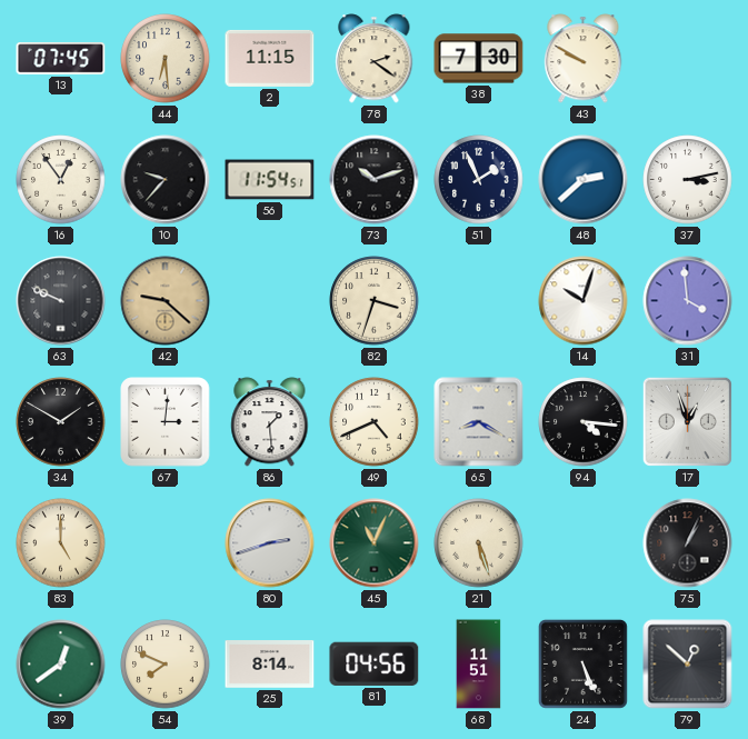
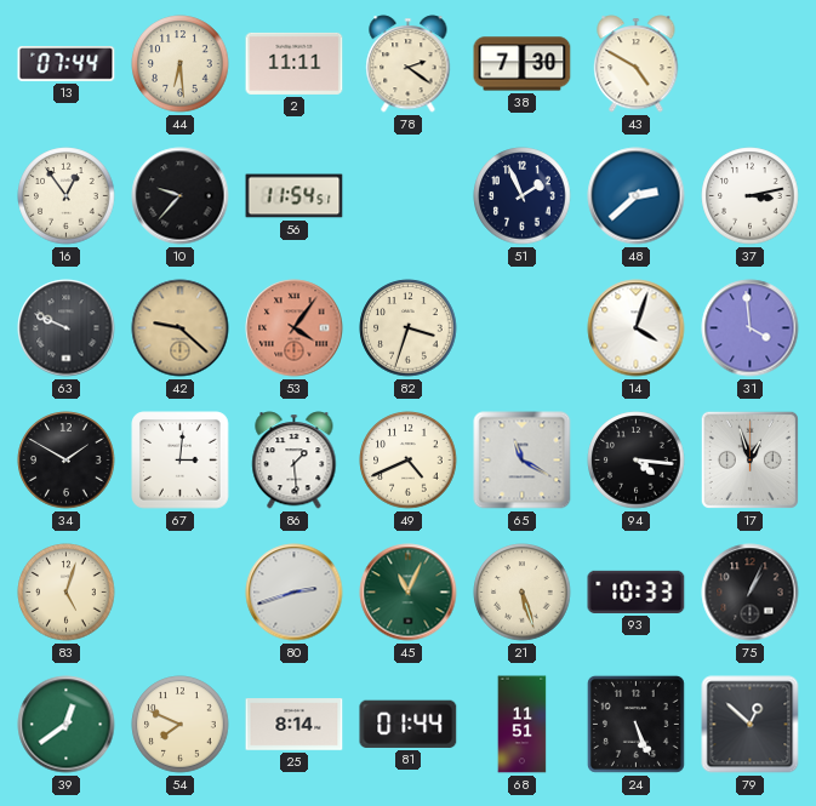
13: 07:45 -> 07:44 (67, 64)
2: 11:15 -> 11:11 (295, 63)
43: 9:50 -> 4:50 (637, 64)
73: 10:12 -> none (375, 180)
53: none -> 4:06 (295, 328)
14: 10:03 -> 4:03 (637, 328)
65: 8:20 -> 11:20 (523, 461)
83: 5:00 -> 5:03 (67, 593)
93: none -> 10:33 (637, 591)
81: 04:56 -> 01:44 (409, 724)
